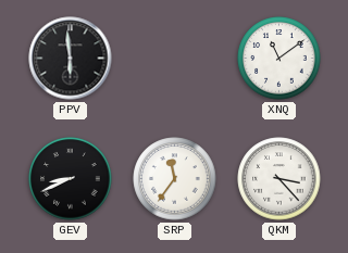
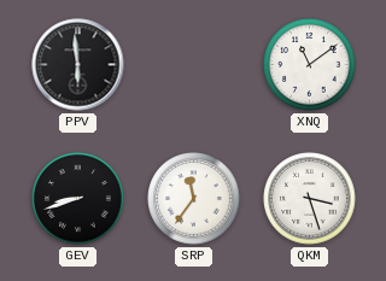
GEV: 8:41 -> 8:42 (78, 199)
QKM: 3:23 -> 3:27 (310, 199)
